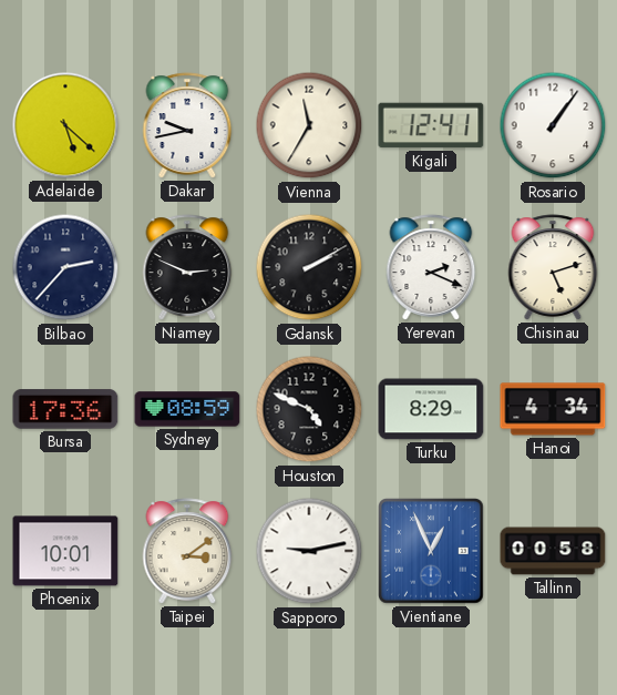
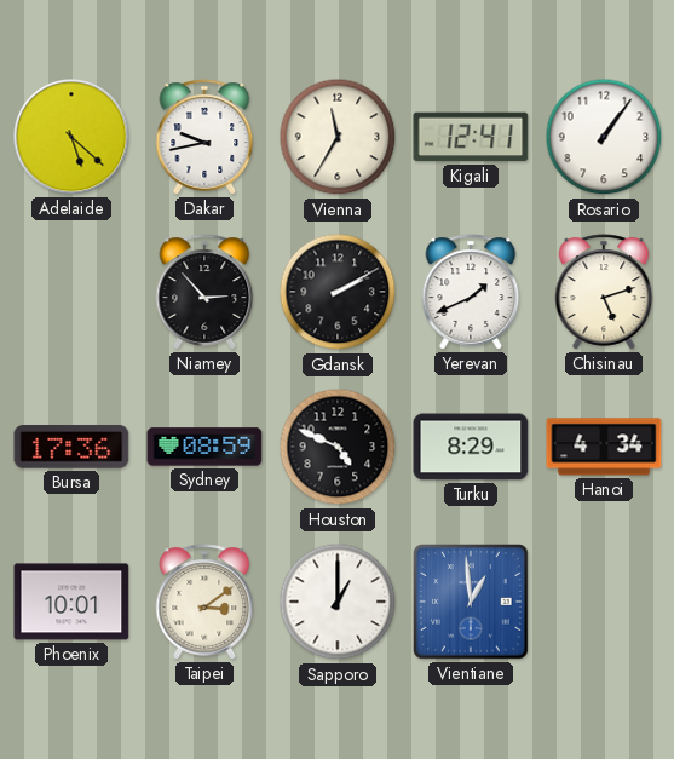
Bilbao: 2:37 -> none (65, 267)
Niamey: 2:49 -> 2:53 (204, 292)
Yerevan: 2:19 -> 1:41 (471, 292)
Sapporo: 9:13 -> 1:00 (338, 602)
Vientiane: 12:56 -> 12:59 (472, 603)
Tallinn: 00:58 -> none (553, 551)
